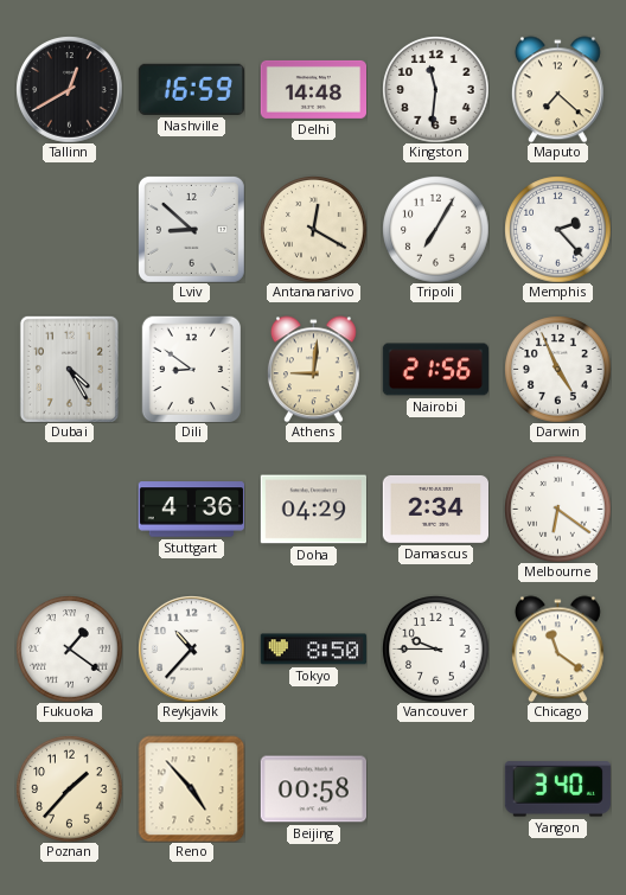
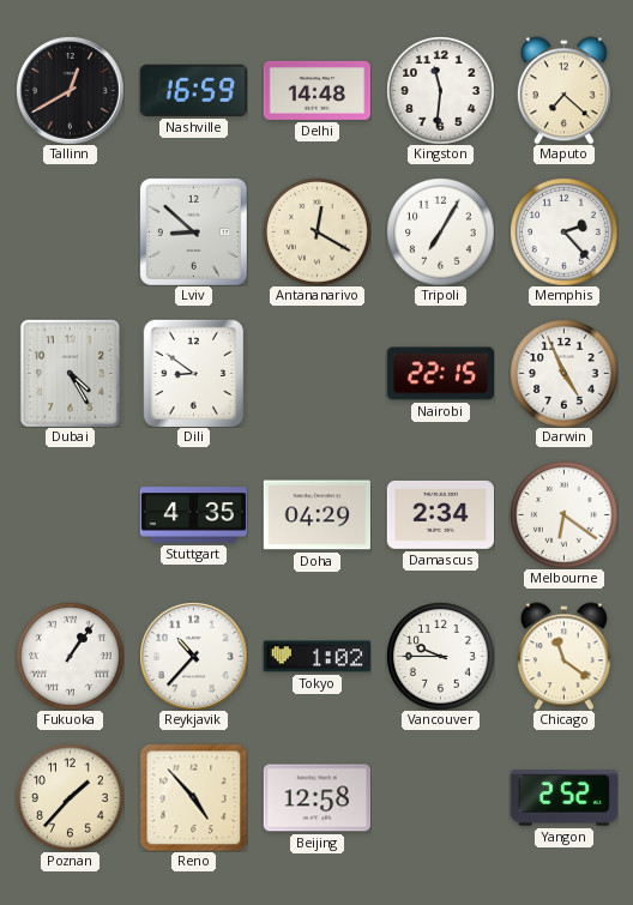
Athens: 9:01 -> none (313, 369)
Nairobi: 21:56 -> 22:15 (440, 374)
Stuttgart: 4:36 -> 4:35 (193, 515)
Fukuoka: 1:21 -> 1:06 (70, 656)
Tokyo: 8:50 -> 1:02 (316, 657)
Beijing: 00:58 -> 12:58 (316, 798)
Yangon: 3:40 -> 2:52 (563, 798)
